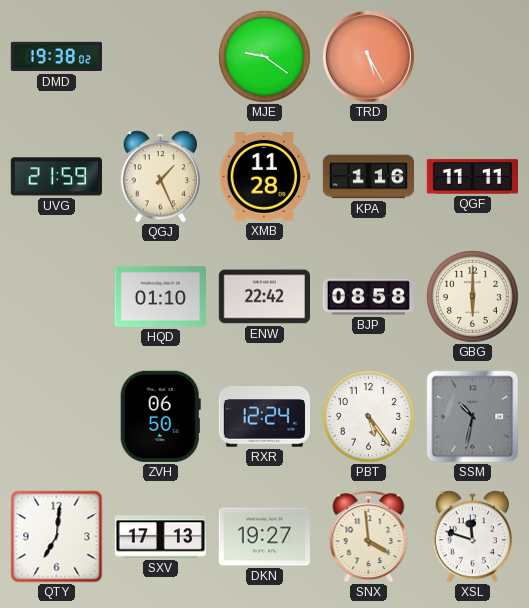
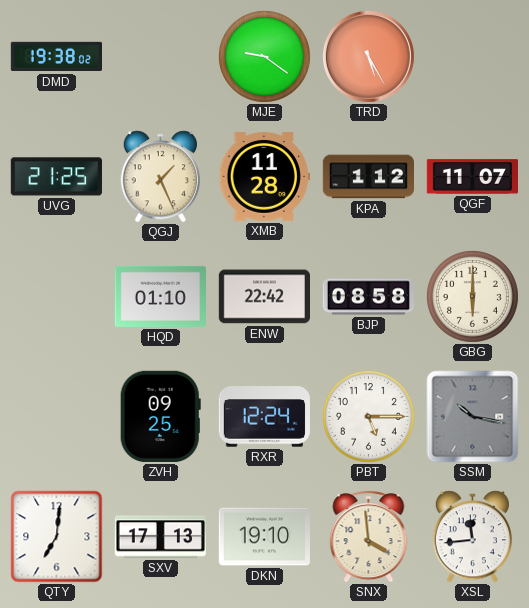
UVG: 21:59 -> 21:25 (56, 177)
KPA: 1:16 -> 1:12 (368, 177)
QGF: 11:11 -> 11:07 (472, 177)
ZVH: 06:50 -> 09:25 (160, 416)
PBT: 5:24 -> 5:15 (368, 416)
SSM: 10:32 -> 10:17 (473, 417)
DKN: 19:27 -> 19:10 (264, 537)
XSL: 11:48 -> 11:44 (473, 537)
